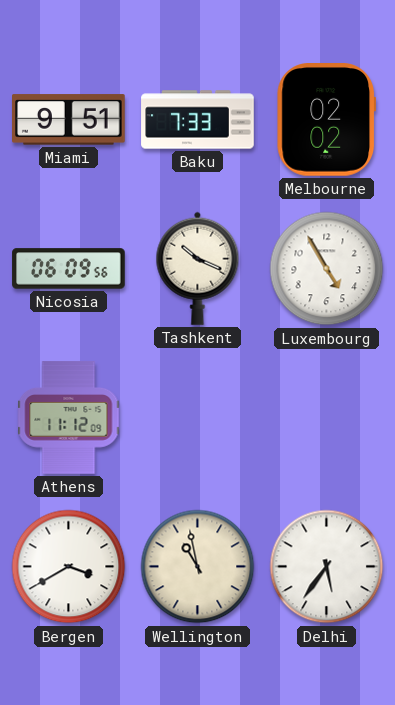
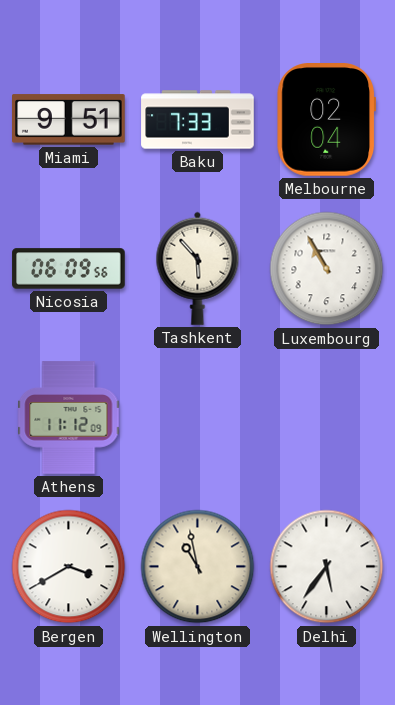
Melbourne: 02:02 -> 02:04 (326, 120)
Tashkent: 10:19 -> 5:53 (198, 268)
Luxembourg: 4:55 -> 10:55 (327, 269)
